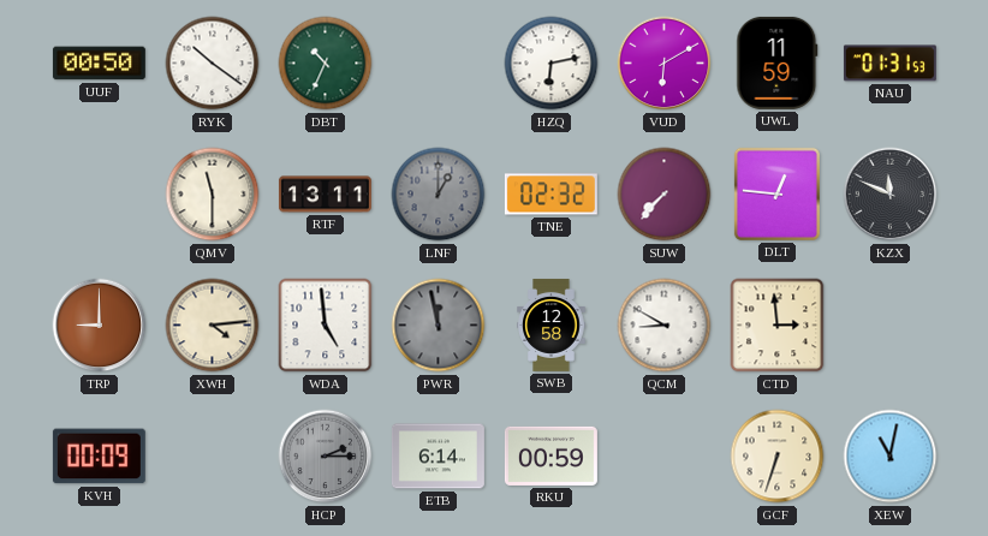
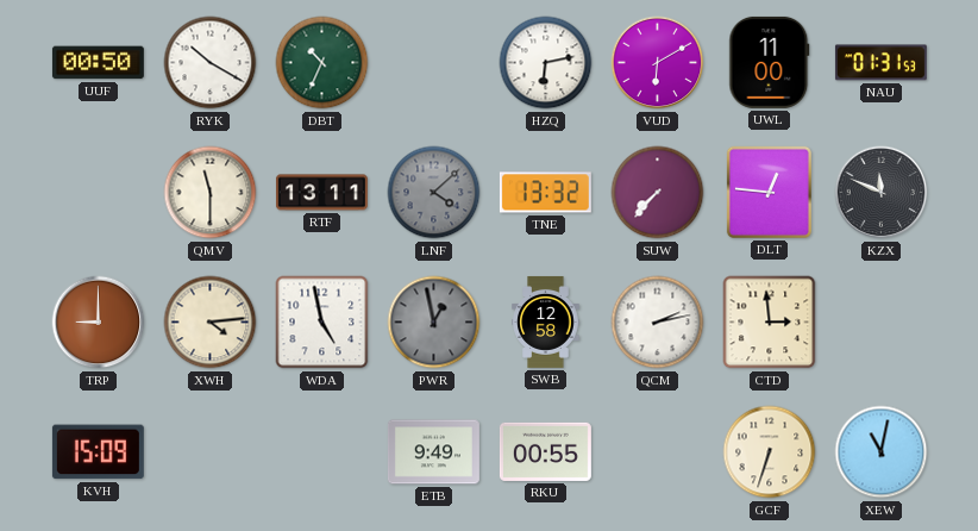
RYK: 10:21 -> 10:20 (211, 63)
UWL: 11:59 -> 11:00 (770, 62)
LNF: 1:00 -> 4:08 (434, 193)
TNE: 02:32 -> 13:32 (545, 193)
WDA: 4:59 -> 4:58 (322, 323)
PWR: 11:58 -> 12:58 (434, 323)
QCM: 8:50 -> 2:13 (658, 323)
KVH: 00:09 -> 15:09 (98, 452)
HCP: 2:15 -> none (326, 457)
ETB: 6:14 -> 9:49 (433, 452)
RKU: 00:59 -> 00:55 (545, 451)
